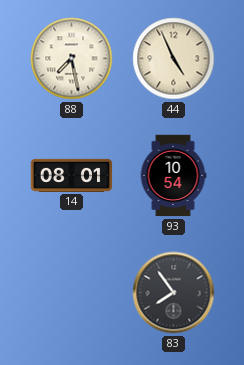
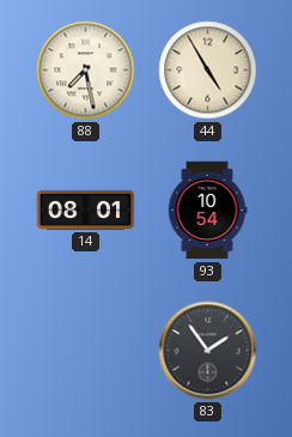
44: 4:56 -> 4:55 (208, 71)
83: 7:54 -> 1:54 (208, 351)
